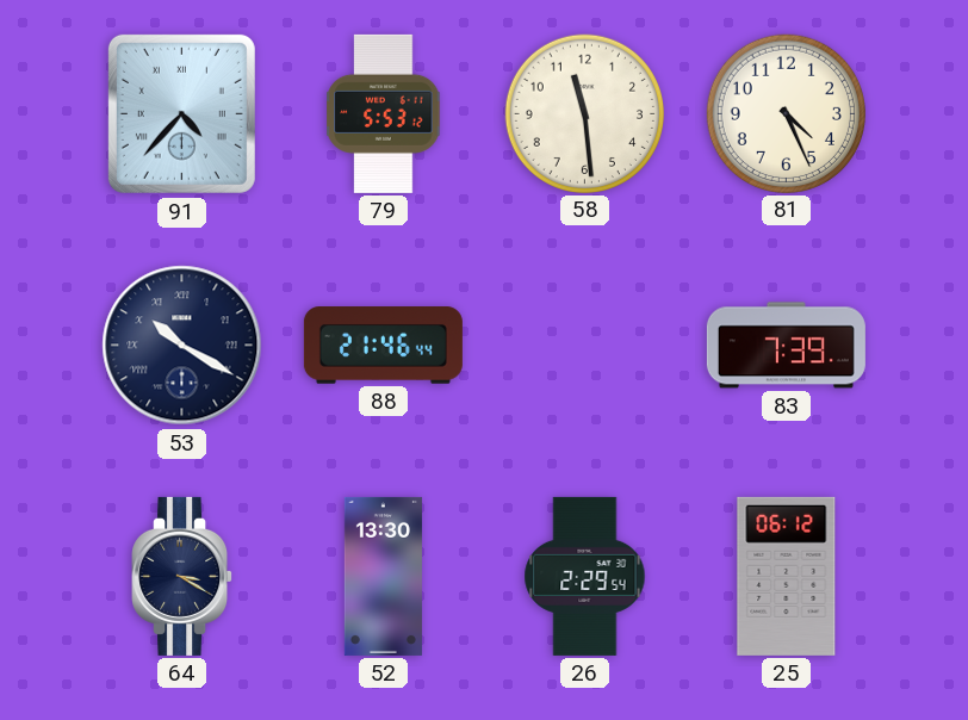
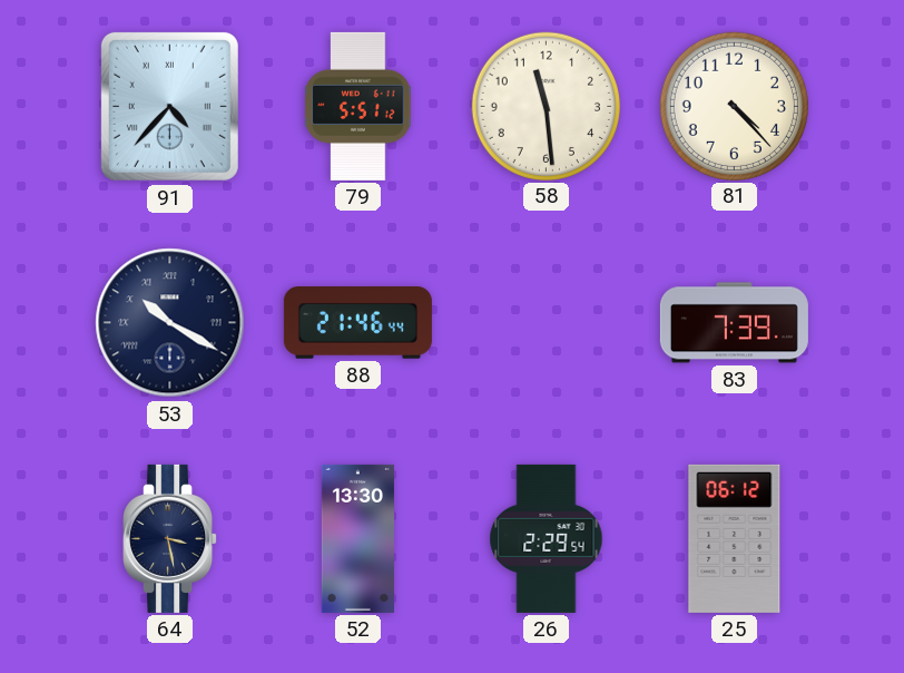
79: 5:53 -> 5:51 (358, 106)
81: 4:26 -> 4:23 (734, 106)
64: 3:20 -> 3:28 (170, 538)
